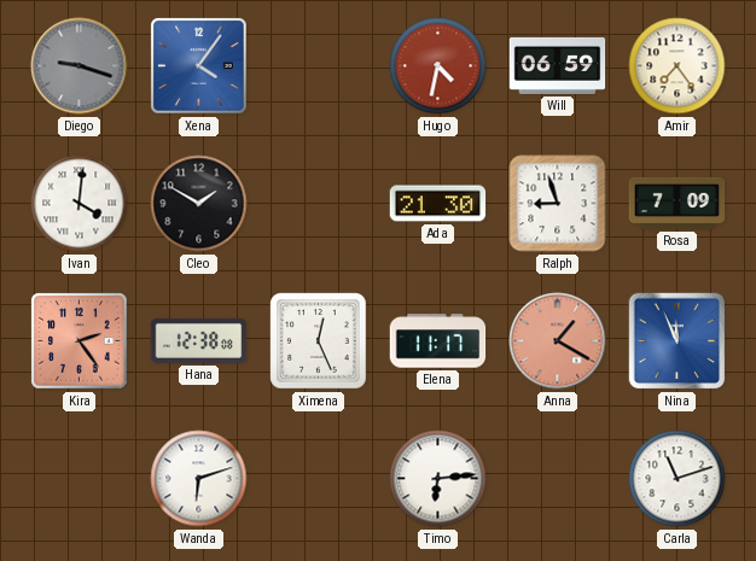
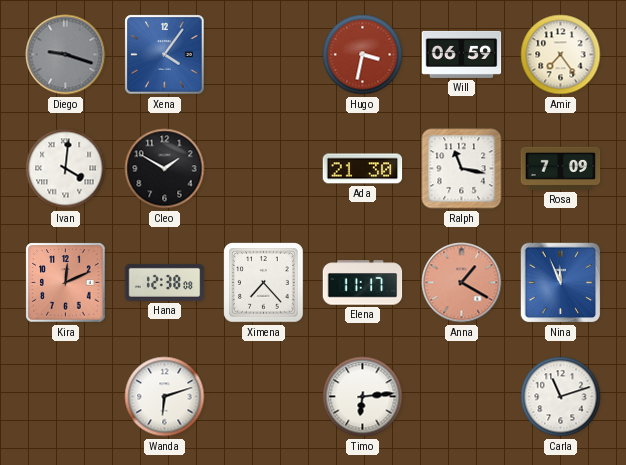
Hugo: 4:32 -> 3:32 (363, 55)
Ralph: 8:57 -> 11:17 (462, 169)
Kira: 2:24 -> 12:11 (66, 283)
Ximena: 12:26 -> 7:23 (264, 283)
